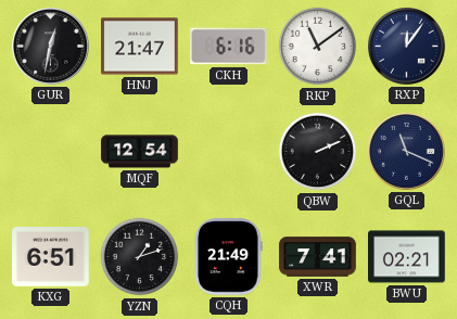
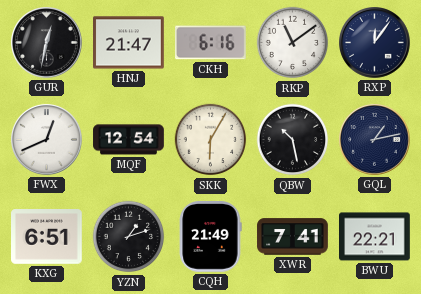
FWX: none -> 12:41 (47, 140)
SKK: none -> 6:05 (211, 140)
QBW: 2:11 -> 10:28 (293, 140)
GQL: 11:19 -> 1:13 (375, 140)
BWU: 02:21 -> 22:21 (375, 237)
